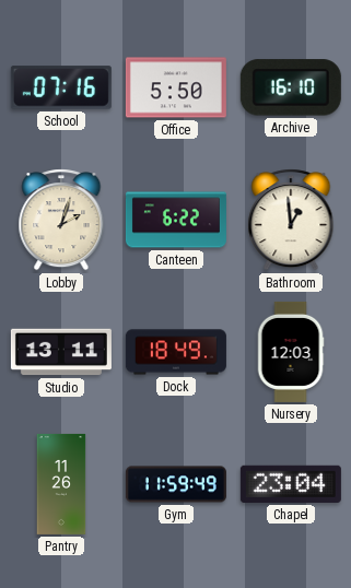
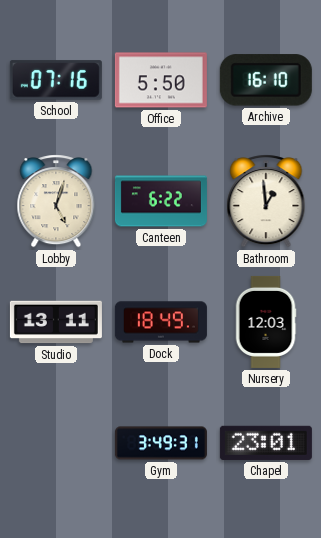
Lobby: 2:03 -> 5:03 (56, 201)
Pantry: 11:26 -> none (61, 484)
Gym: 11:59 -> 3:49 (161, 443)
Chapel: 23:04 -> 23:01 (266, 443)
